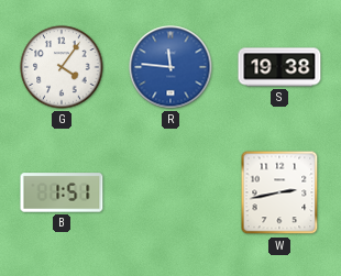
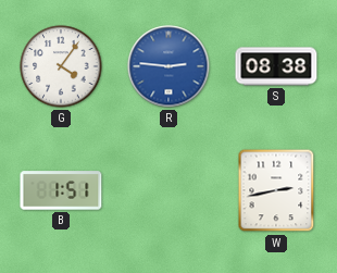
R: 11:46 -> 2:46 (168, 66)
S: 19:38 -> 08:38 (276, 66)
